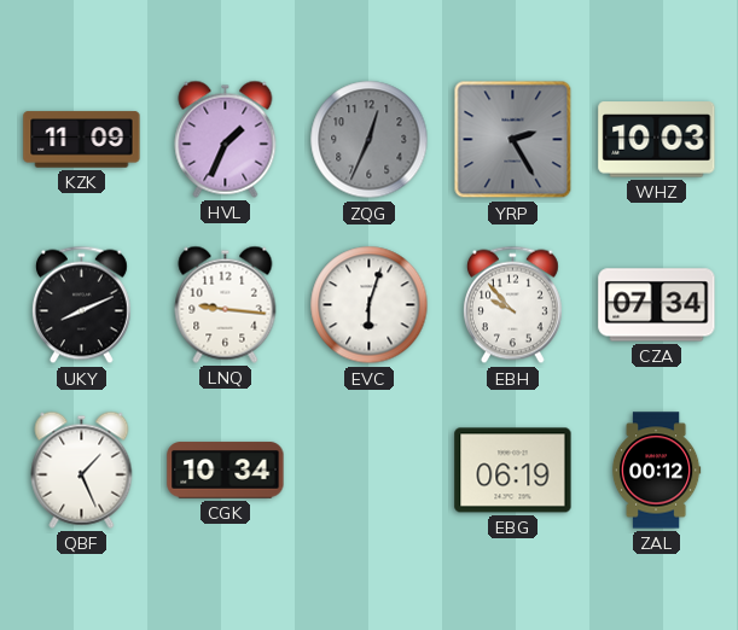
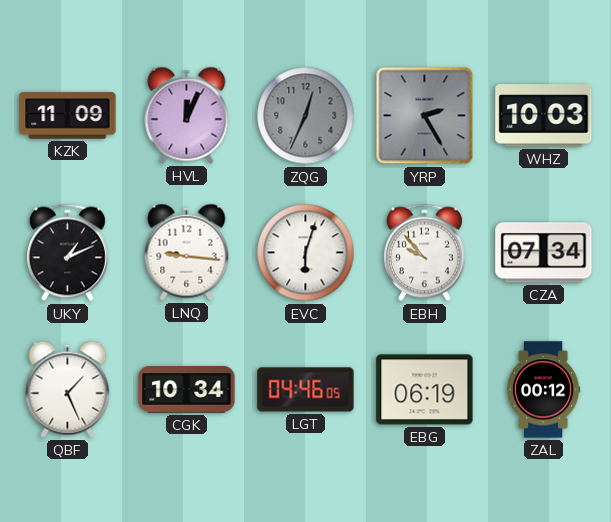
HVL: 1:34 -> 12:04 (187, 115)
UKY: 8:11 -> 1:11 (67, 253)
LGT: none -> 04:46 (306, 390)
